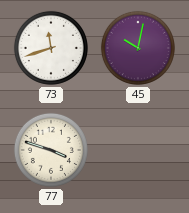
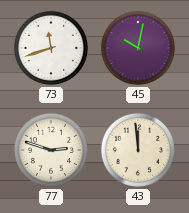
77: 3:48 -> 2:48 (51, 150)
43: none -> 11:59 (138, 150)
